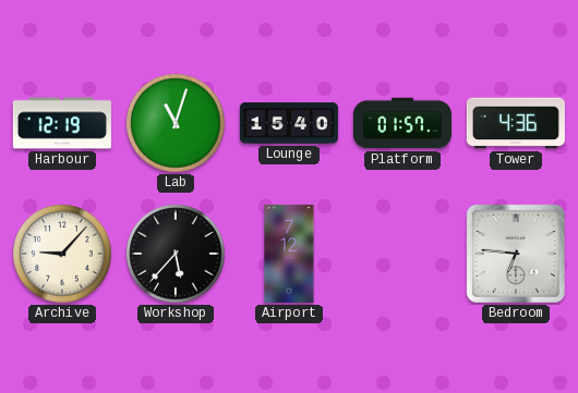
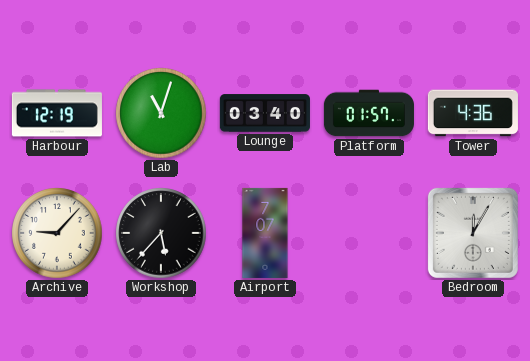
Lounge: 15:40 -> 03:40 (265, 113)
Airport: 7:12 -> 7:07 (265, 233)
Bedroom: 6:46 -> 12:05 (473, 233)
